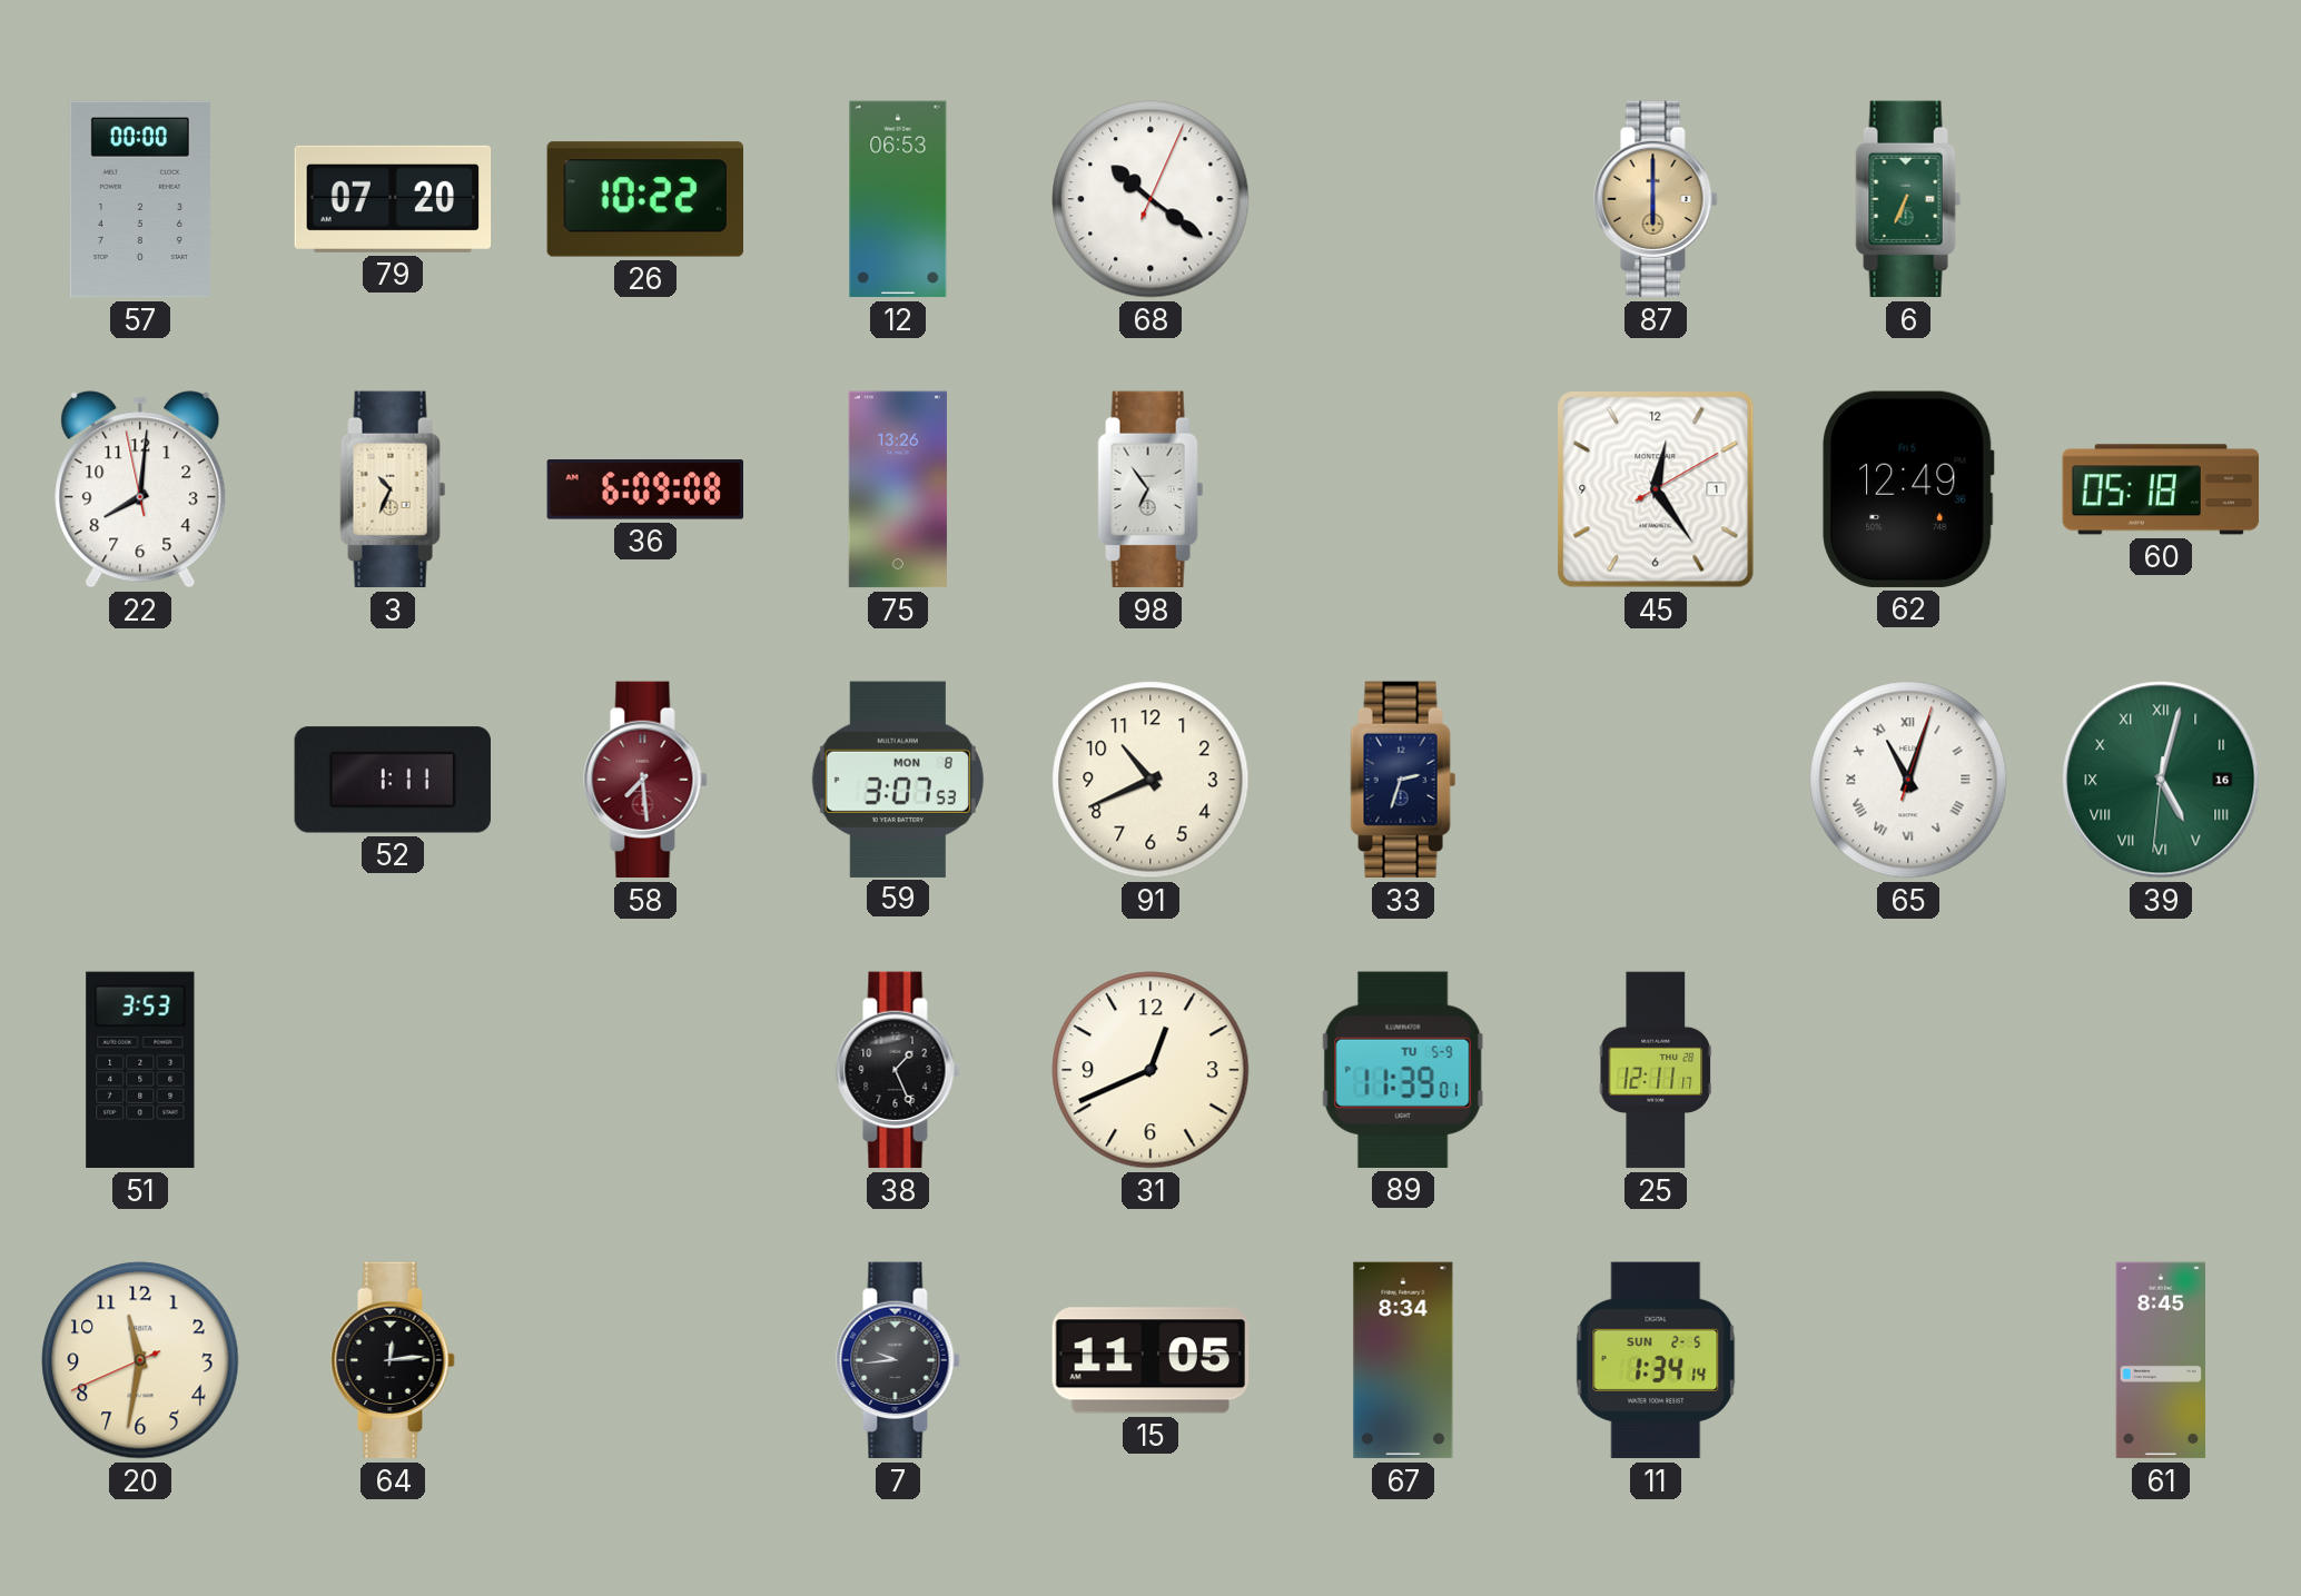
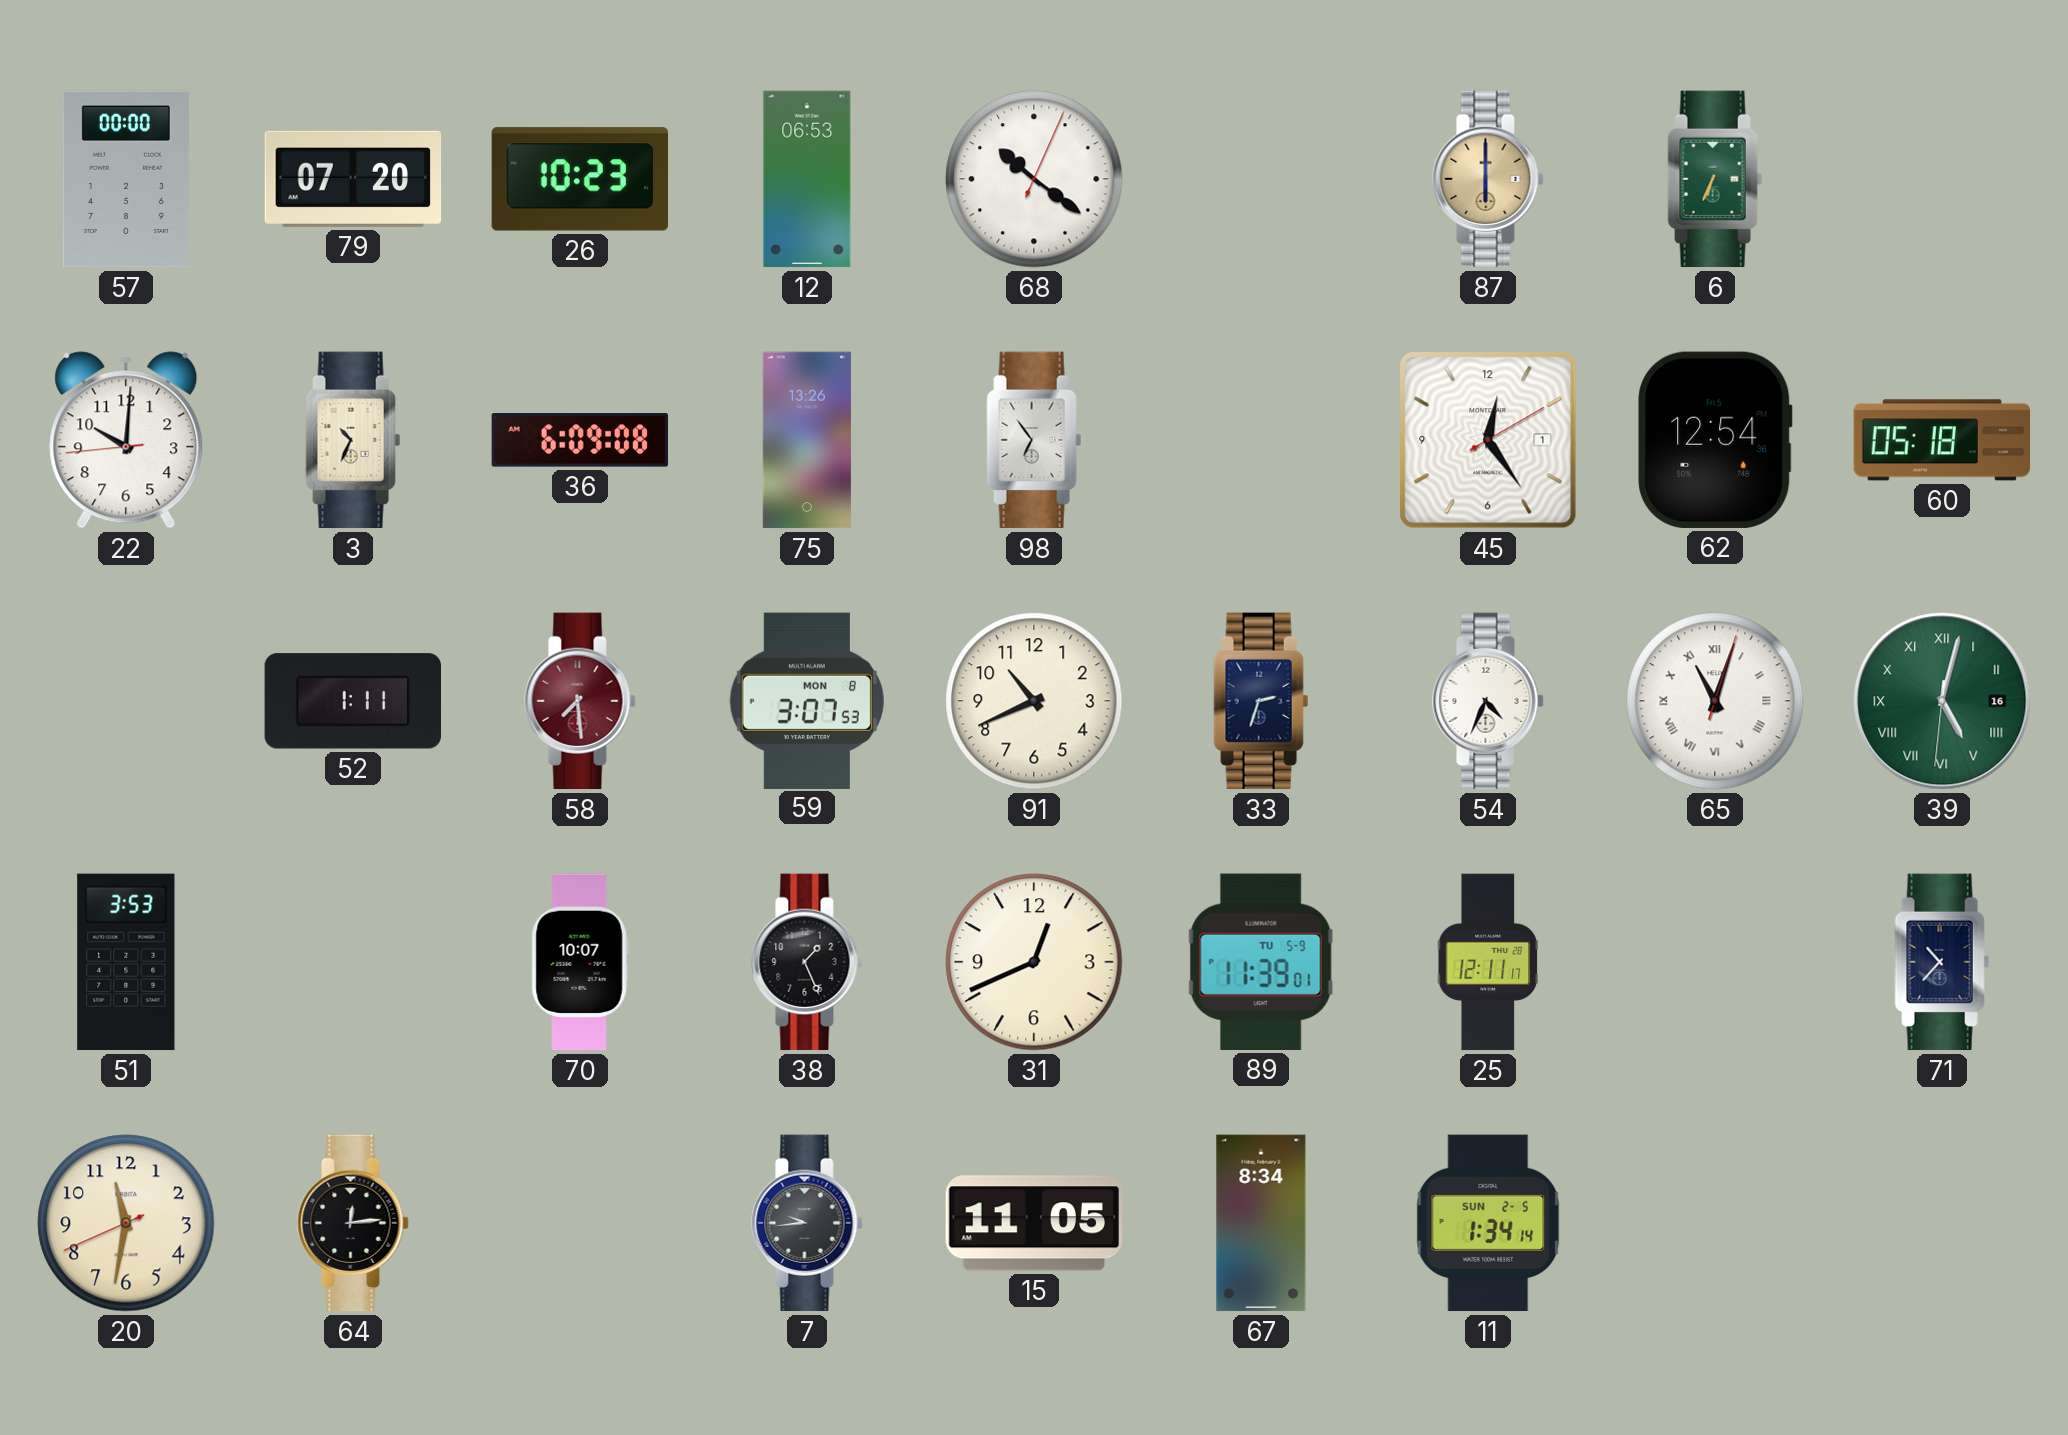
26: 10:22 -> 10:23 (580, 179)
22: 8:00 -> 10:00 (126, 440)
62: 12:49 -> 12:54 (1715, 440)
54: none -> 4:34 (1488, 701)
70: none -> 10:07 (580, 962)
71: none -> 10:37 (1942, 962)
61: 8:45 -> none (2161, 1360)
